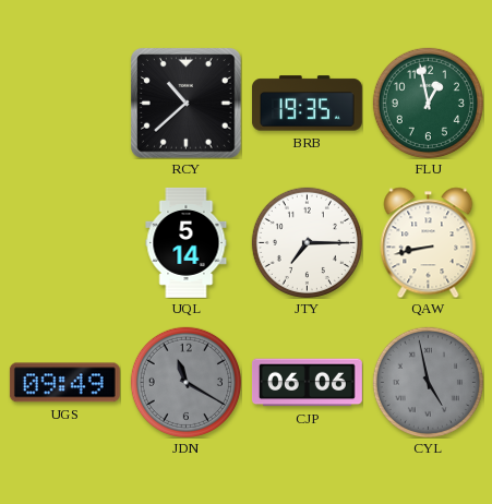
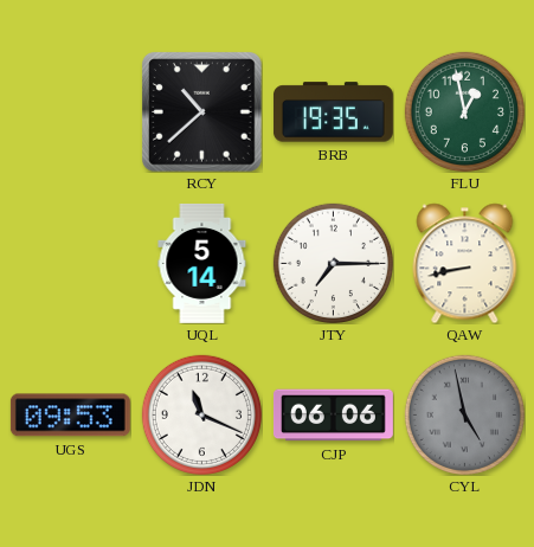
UGS: 09:49 -> 09:53 (70, 416)
JDN: 11:20 -> 11:19 (201, 414)
JDN dial: grey -> white (201, 414)
